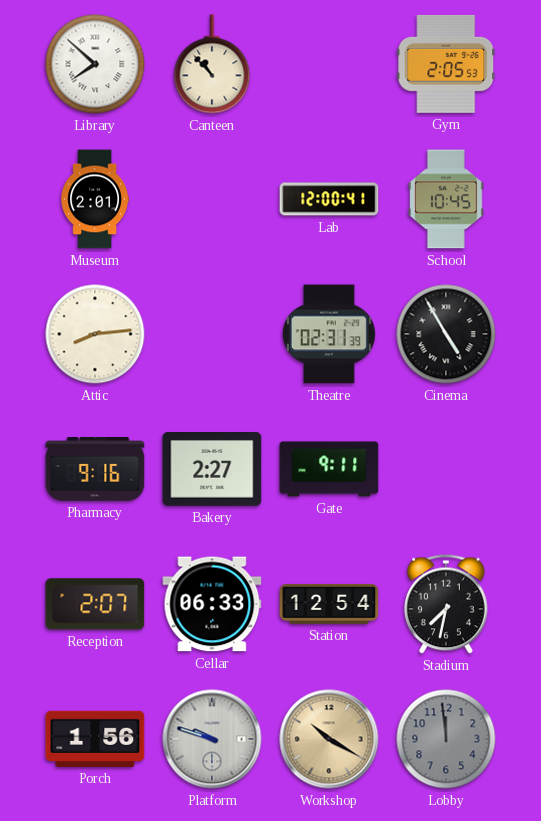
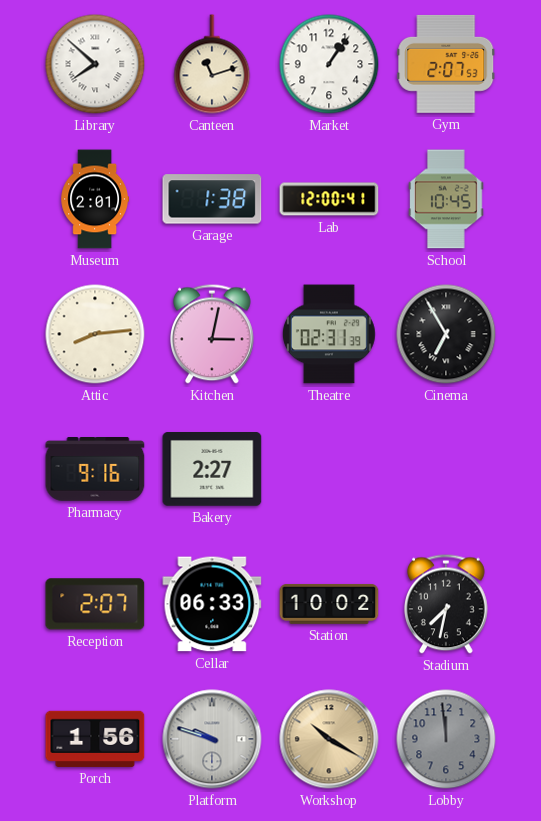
Canteen: 10:53 -> 11:12 (212, 64)
Market: none -> 1:06 (329, 64)
Gym: 2:05 -> 2:07 (446, 64)
Garage: none -> 1:38 (212, 199)
Kitchen: none -> 3:02 (213, 334)
Cinema: 4:55 -> 6:55 (446, 334)
Gate: 9:11 -> none (329, 469)
Station: 12:54 -> 10:02 (329, 604)
